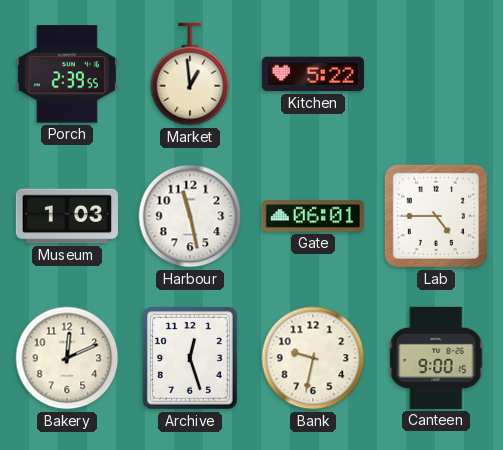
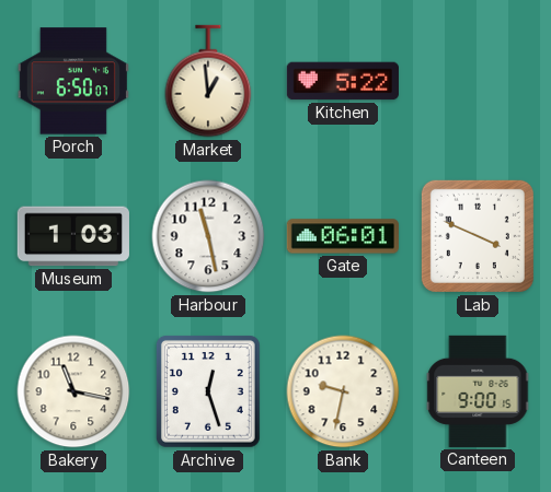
Porch: 2:39 -> 6:50 (73, 81)
Lab: 4:45 -> 3:49 (478, 236)
Bakery: 12:11 -> 11:17 (73, 391)
